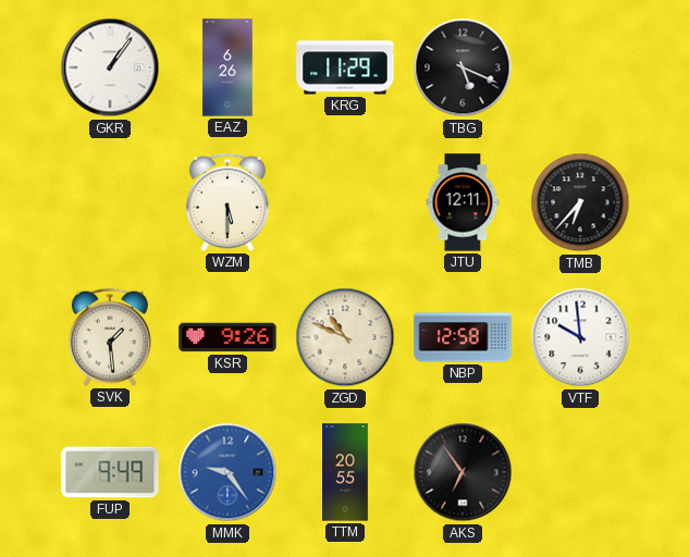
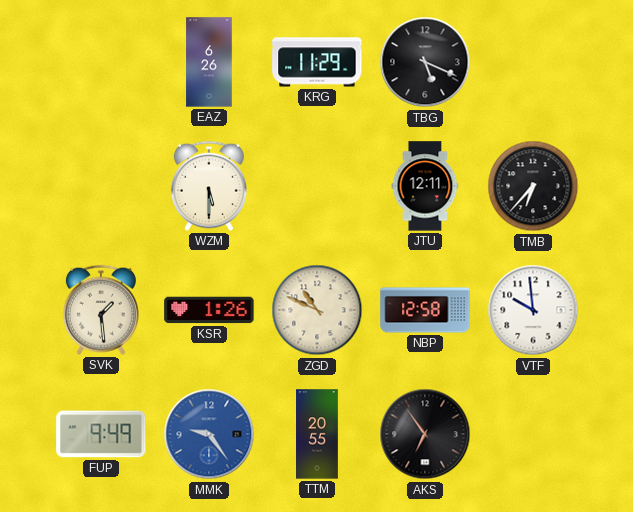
GKR: 1:06 -> none (110, 67)
KSR: 9:26 -> 1:26 (209, 310)
